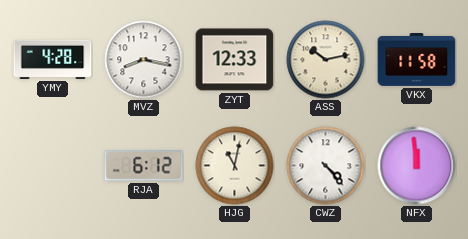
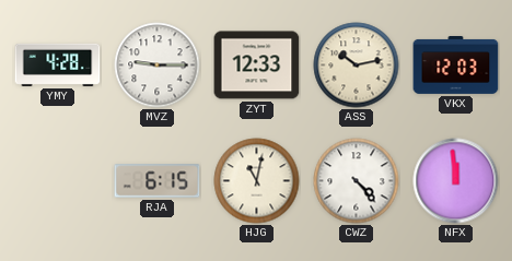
MVZ: 8:17 -> 9:15 (158, 66)
VKX: 11:58 -> 12:03 (456, 66)
RJA: 6:12 -> 6:15 (158, 181)
